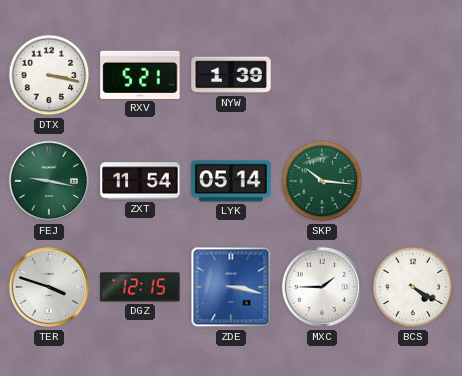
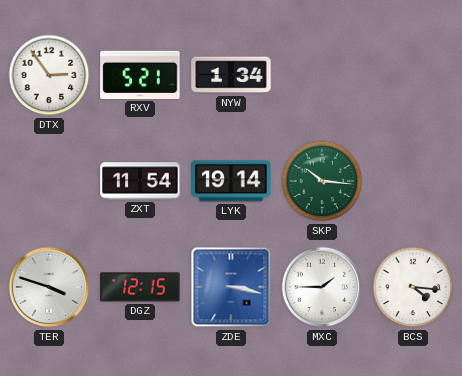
DTX: 3:17 -> 2:54 (49, 75)
NYW: 1:39 -> 1:34 (231, 75)
FEJ: 9:17 -> none (49, 181)
LYK: 05:14 -> 19:14 (231, 181)
BCS: 4:20 -> 4:16 (413, 287)
